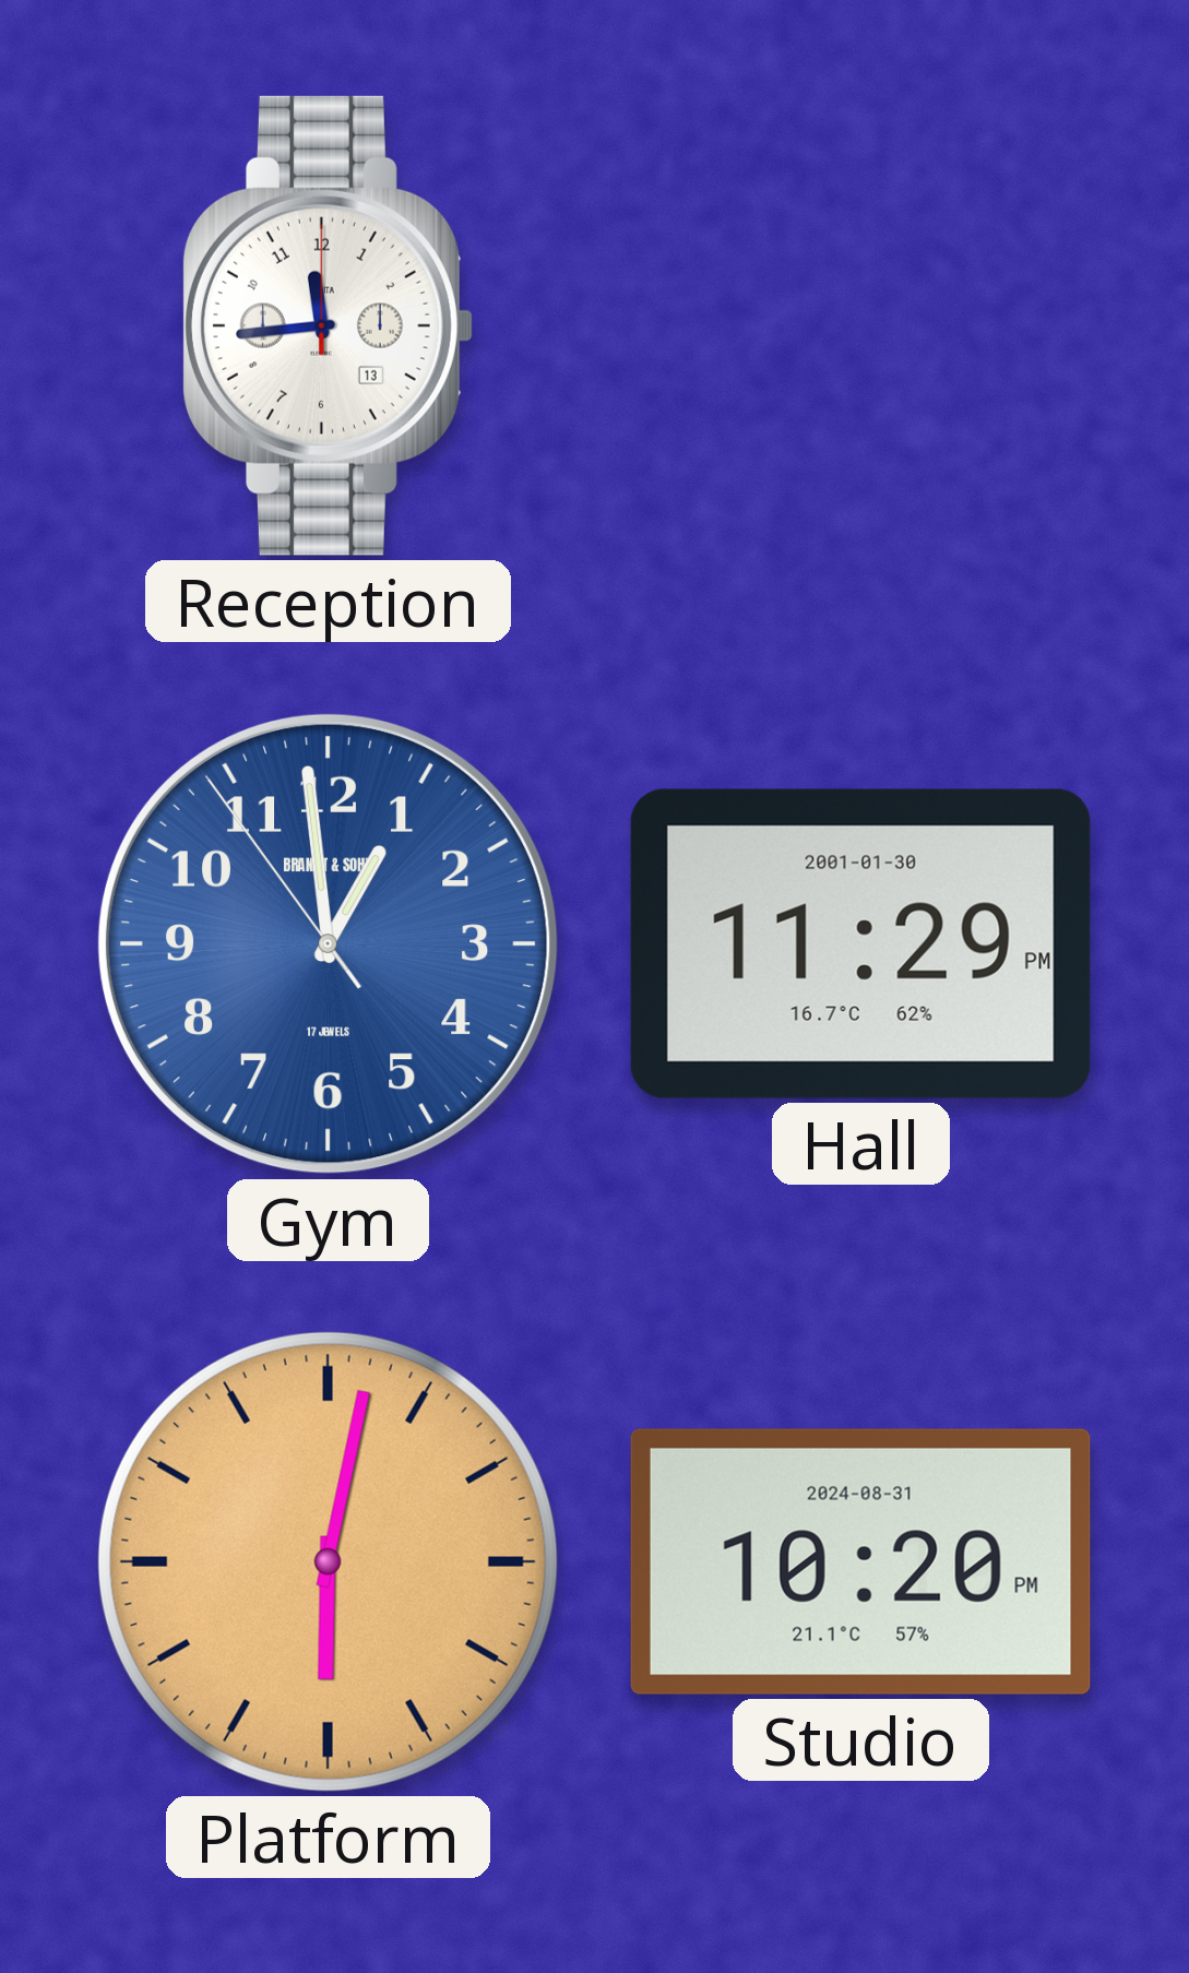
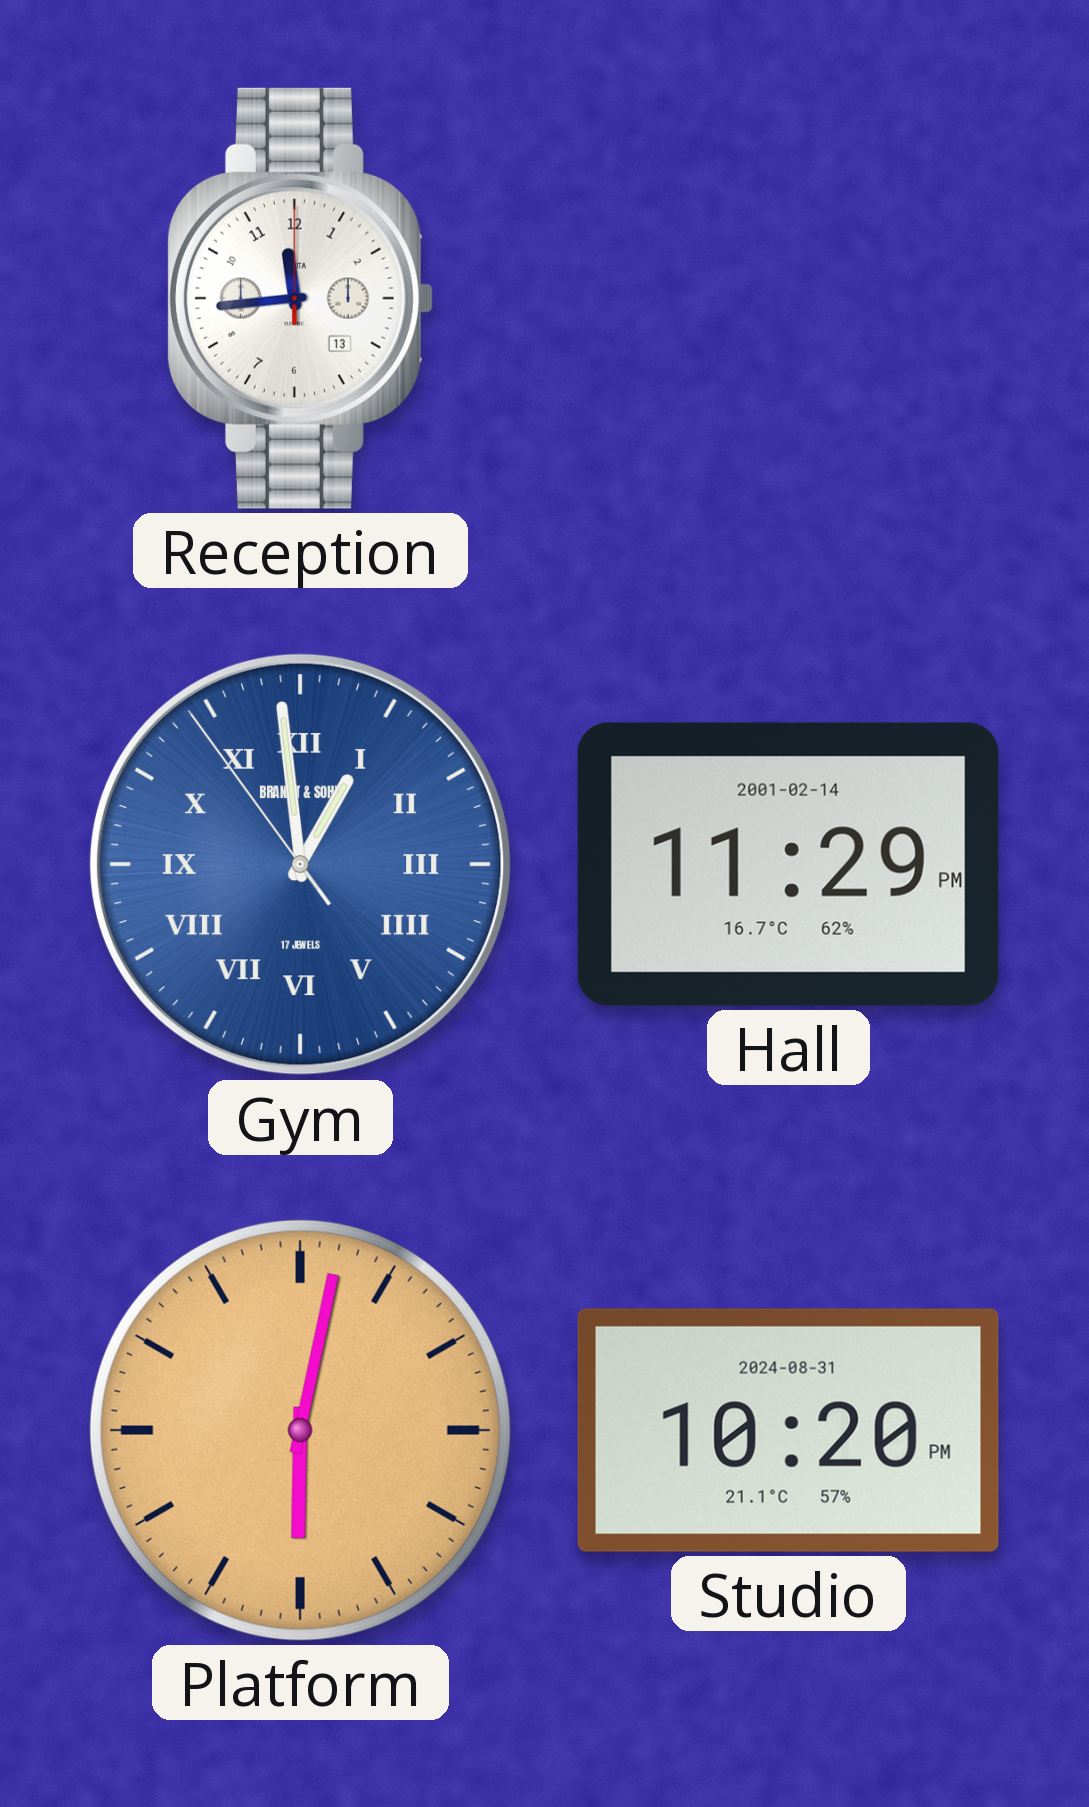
Gym numerals: Arabic -> Roman (300, 864)
Hall date: 2001-01-30 -> 2001-02-14 (788, 864)
